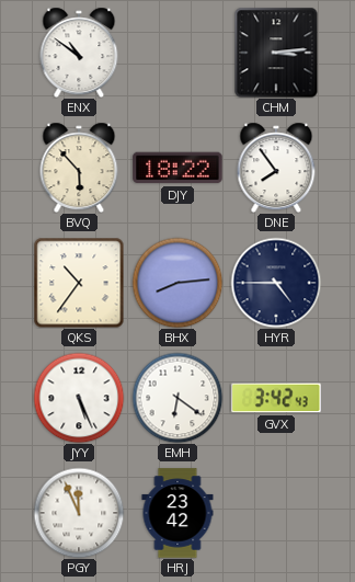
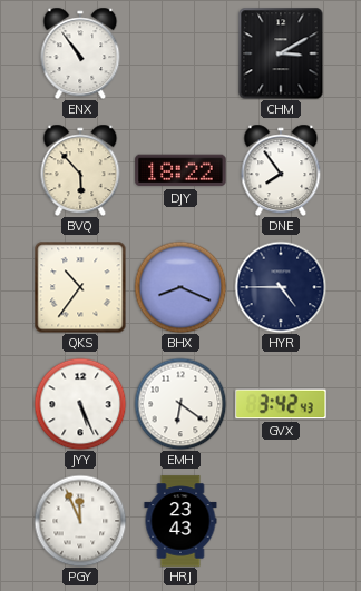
ENX: 10:51 -> 10:54 (80, 53)
CHM: 3:14 -> 3:10 (281, 53)
BHX: 8:14 -> 8:19 (180, 287)
HRJ: 23:42 -> 23:43 (180, 521)
